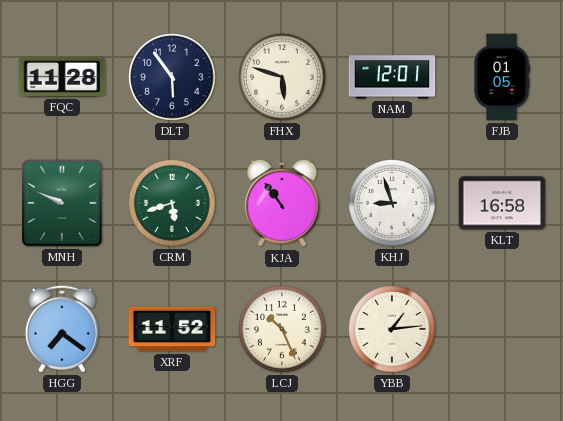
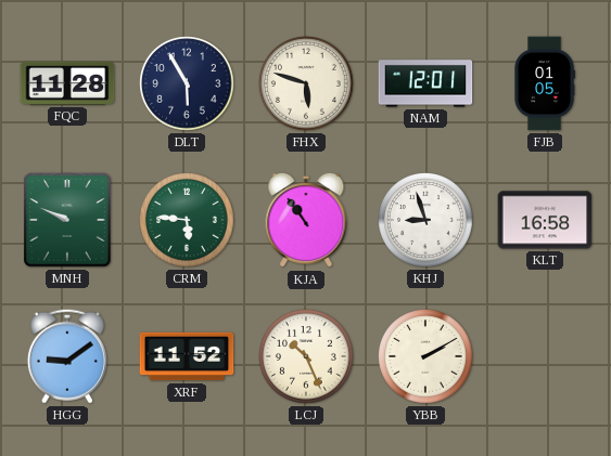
DLT: 5:54 -> 5:55 (188, 84)
CRM: 5:42 -> 5:46 (188, 221)
HGG: 7:21 -> 9:09 (67, 356)
YBB: 1:14 -> 2:10 (427, 357)
